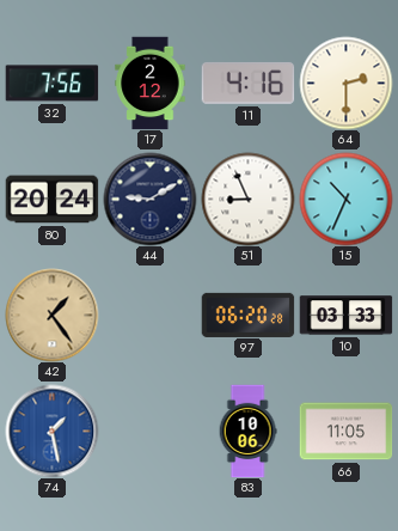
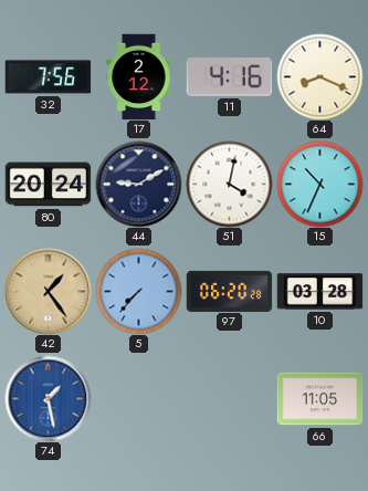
64: 2:30 -> 8:19 (319, 76)
51: 8:56 -> 4:02 (229, 184)
5: none -> 7:37 (138, 291)
10: 03:33 -> 03:28 (319, 292)
83: 10:06 -> none (247, 431)
